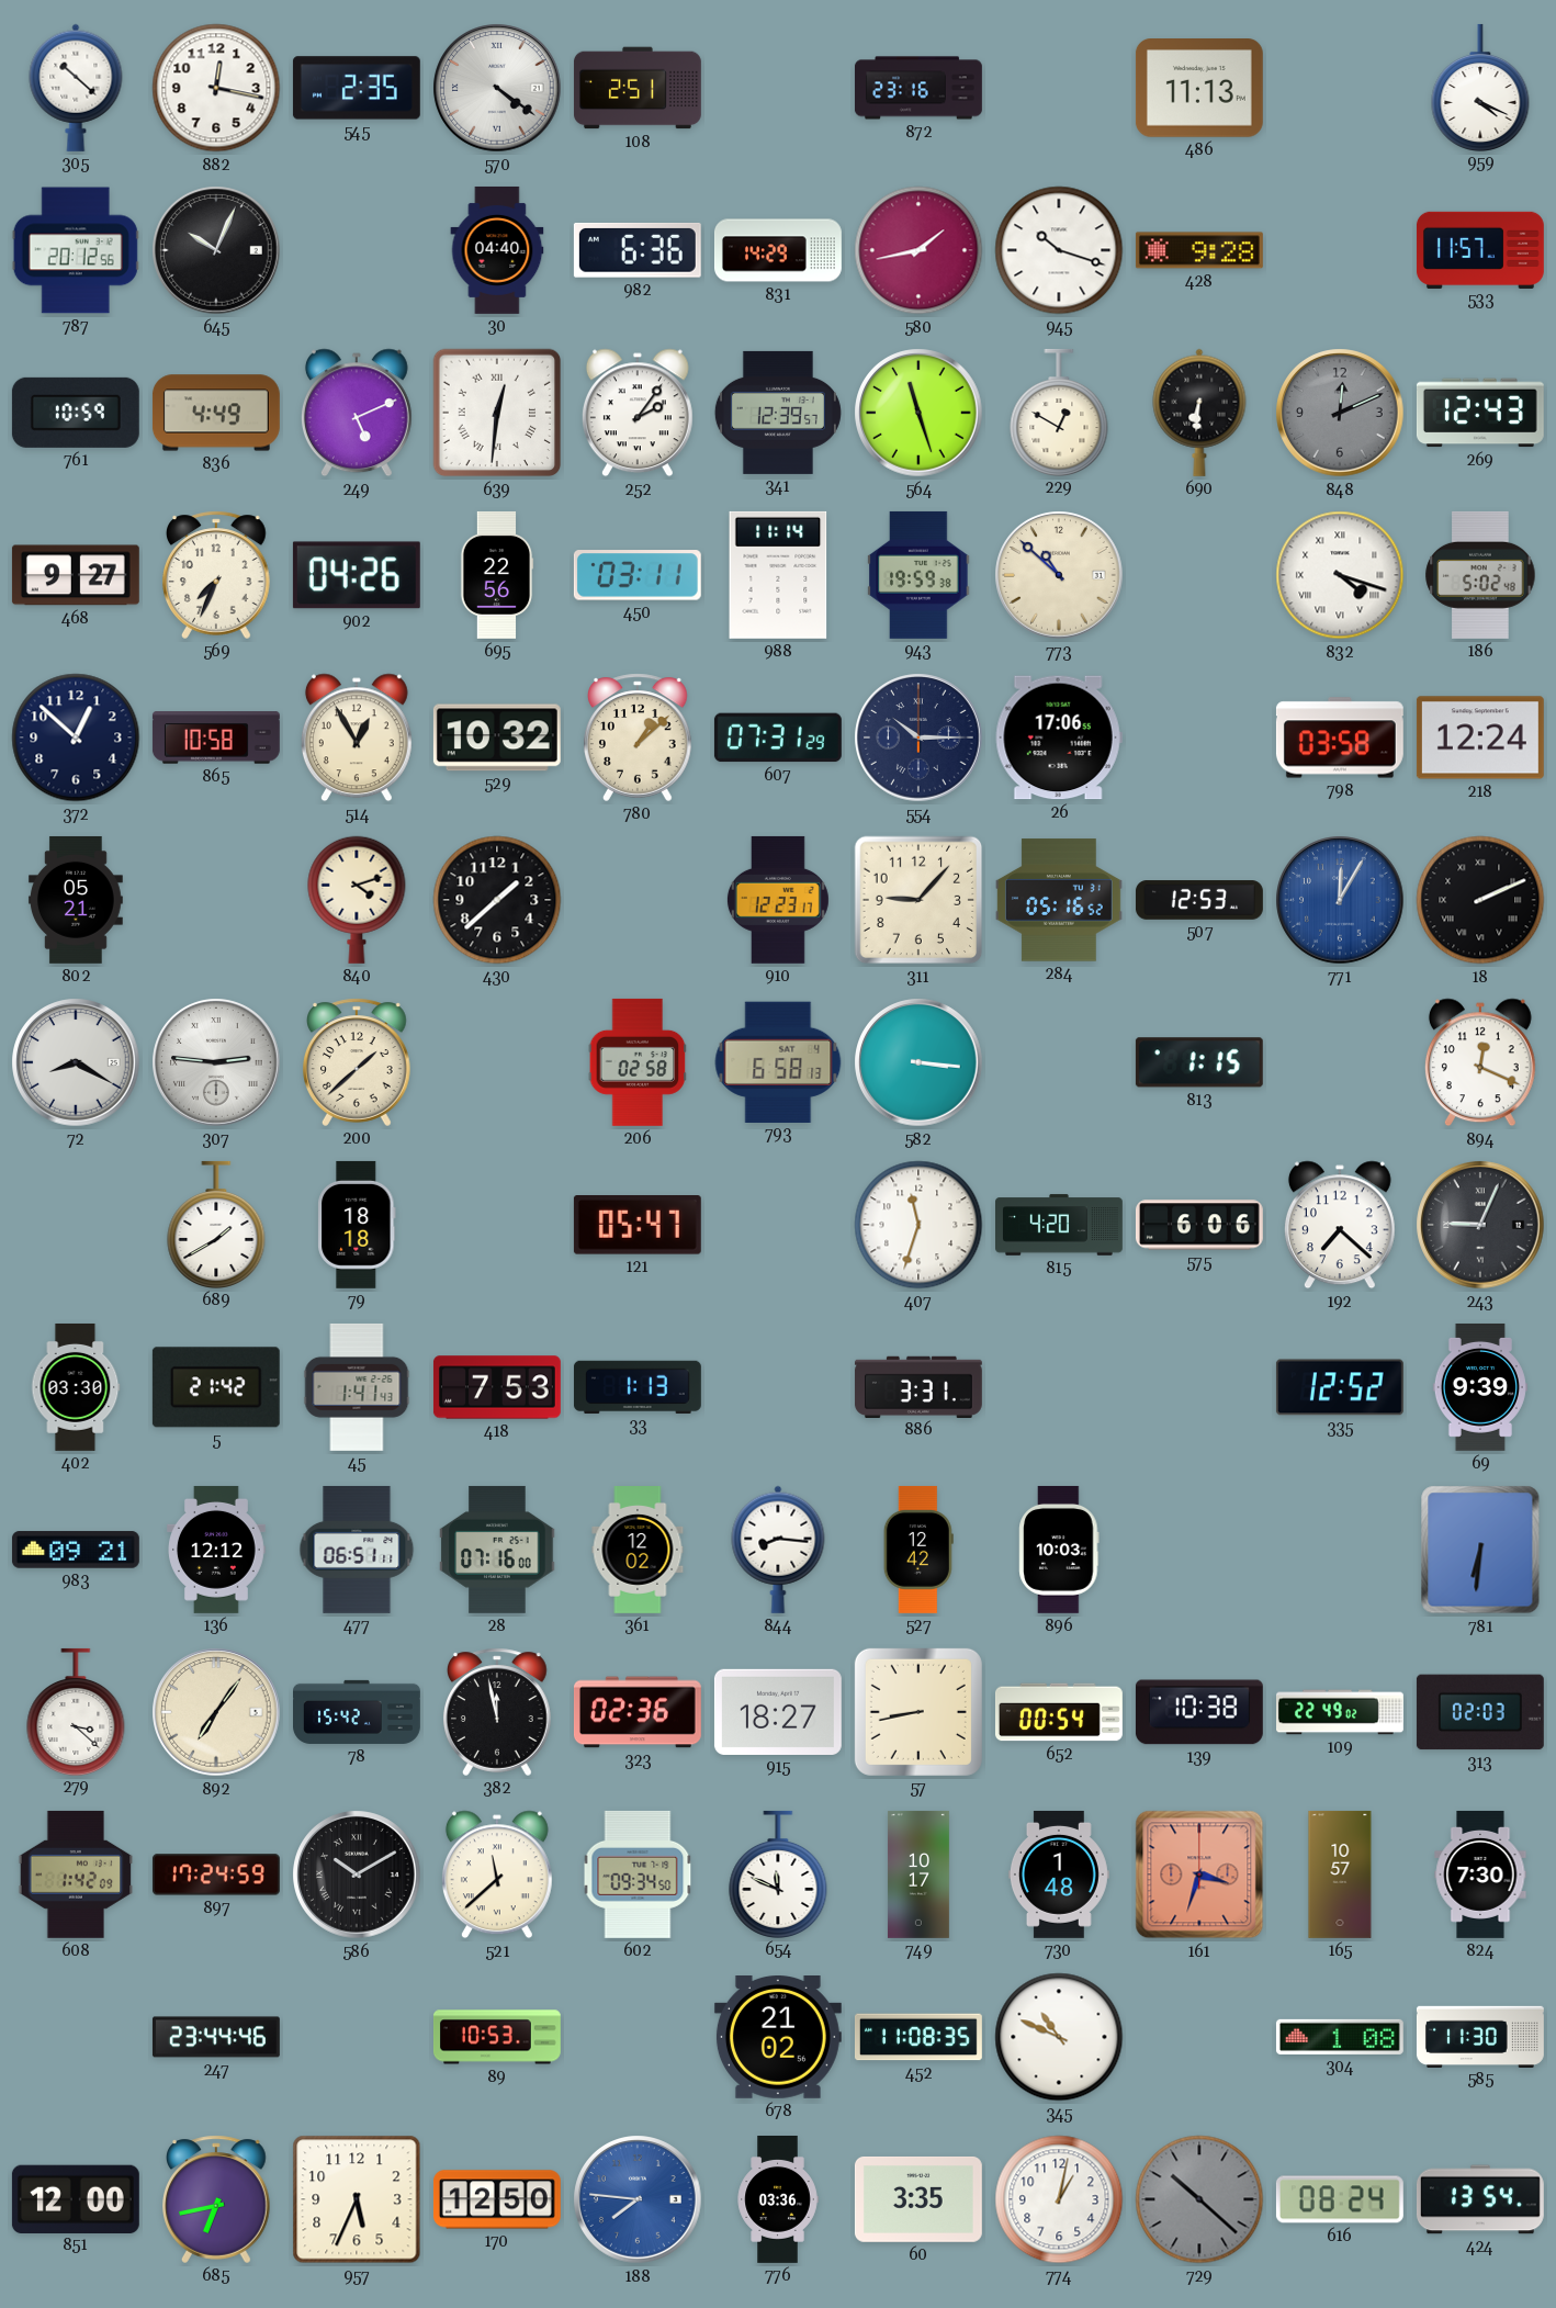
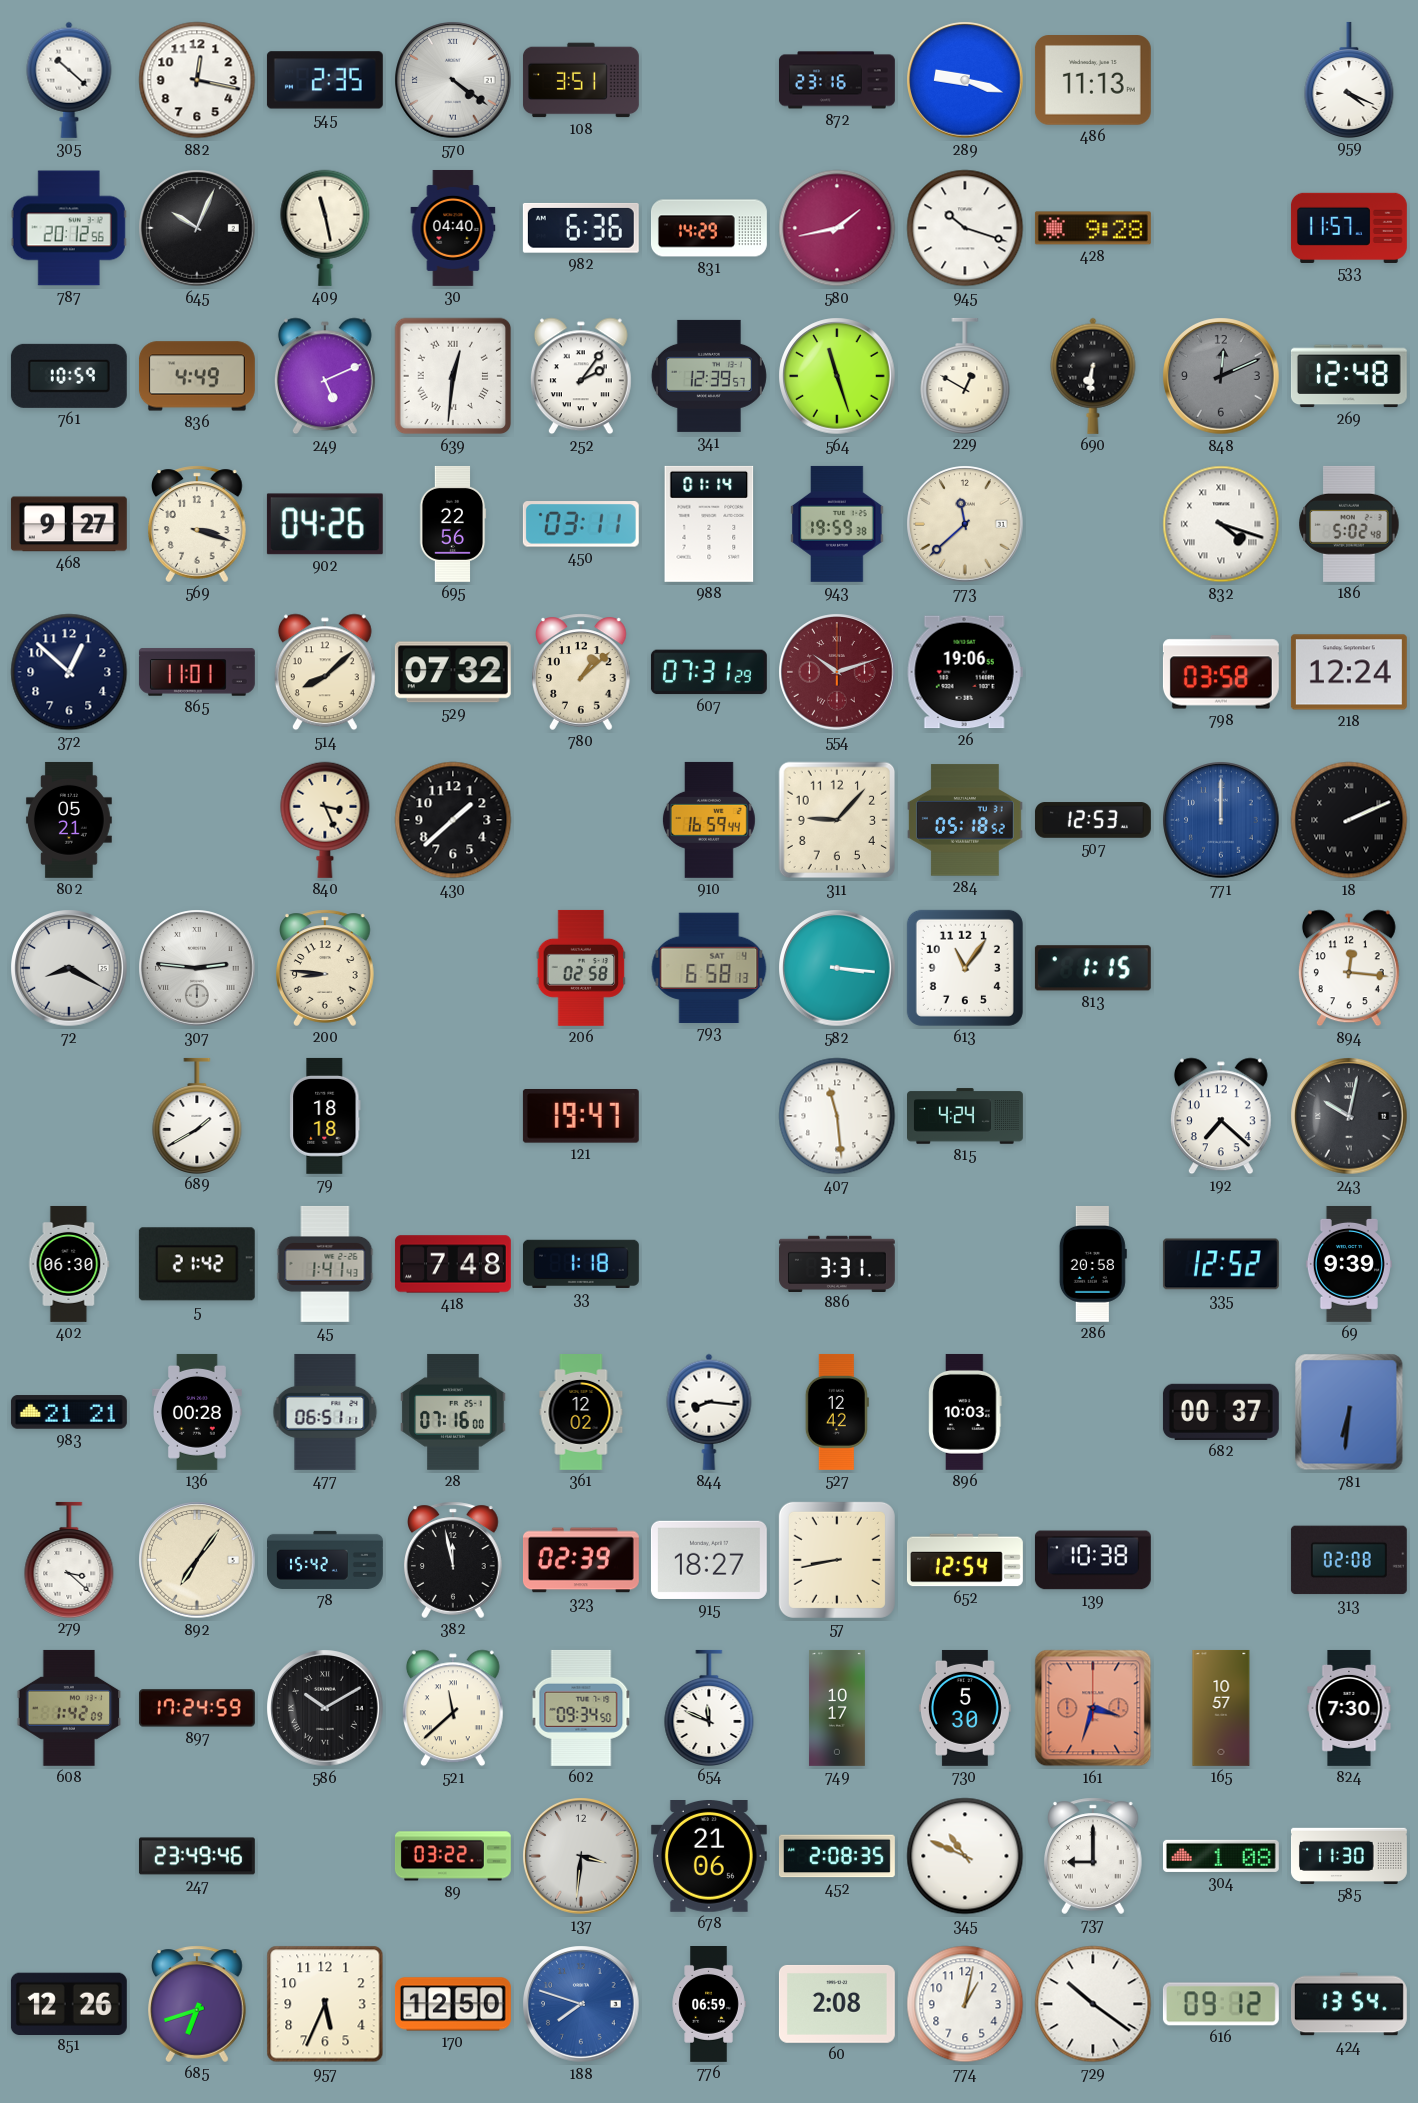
108: 2:51 -> 3:51 (581, 80)
289: none -> 9:18 (965, 80)
409: none -> 11:28 (325, 228)
269: 12:43 -> 12:48 (1349, 376)
569: 7:34 -> 3:18 (198, 524)
988: 11:14 -> 01:14 (709, 524)
773: 10:52 -> 11:38 (965, 524)
865: 10:58 -> 11:01 (197, 672)
514: 12:55 -> 8:08 (325, 672)
529: 10:32 -> 07:32 (453, 672)
554: 10:15 -> 10:12 (837, 672)
554 dial: navy -> burgundy (837, 672)
26: 17:06 -> 19:06 (965, 672)
840: 4:12 -> 3:26 (325, 820)
910: 12:23 -> 16:59 (709, 820)
284: 05:16 -> 05:18 (965, 820)
771: 12:05 -> 12:00 (1221, 820)
200: 1:38 -> 8:46 (326, 968)
613: none -> 11:06 (965, 968)
894: 12:19 -> 12:16 (1349, 968)
121: 05:47 -> 19:47 (581, 1117)
407: 11:33 -> 11:29 (837, 1116)
815: 4:20 -> 4:24 (966, 1116)
575: 6:06 -> none (1199, 1225)
243: 9:04 -> 10:02 (1349, 1116)
402: 03:30 -> 06:30 (69, 1264)
418: 7:53 -> 7:48 (453, 1264)
33: 1:13 -> 1:18 (581, 1264)
286: none -> 20:58 (1093, 1264)
983: 09:21 -> 21:21 (69, 1412)
136: 12:12 -> 00:28 (198, 1412)
682: none -> 00:37 (1221, 1412)
323: 02:36 -> 02:39 (581, 1560)
652: 00:54 -> 12:54 (965, 1560)
109: 22:49 -> none (1341, 1712)
313: 02:03 -> 02:08 (1349, 1560)
730: 1:48 -> 5:30 (965, 1708)
247: 23:44 -> 23:49 (197, 1856)
89: 10:53 -> 03:22 (453, 1856)
137: none -> 3:31 (581, 1856)
678: 21:02 -> 21:06 (709, 1857)
452: 11:08 -> 2:08 (837, 1856)
737: none -> 9:00 (1094, 1856)
851: 12:00 -> 12:26 (69, 2003)
685: 6:43 -> 6:42 (198, 2004)
188: 7:46 -> 7:48 (581, 2004)
776: 03:36 -> 06:59 (709, 2005)
60: 3:35 -> 2:08 (837, 2004)
729: 10:22 -> 10:21 (1093, 2004)
729 dial: grey -> white (1093, 2004)
616: 08:24 -> 09:12 (1221, 2004)
